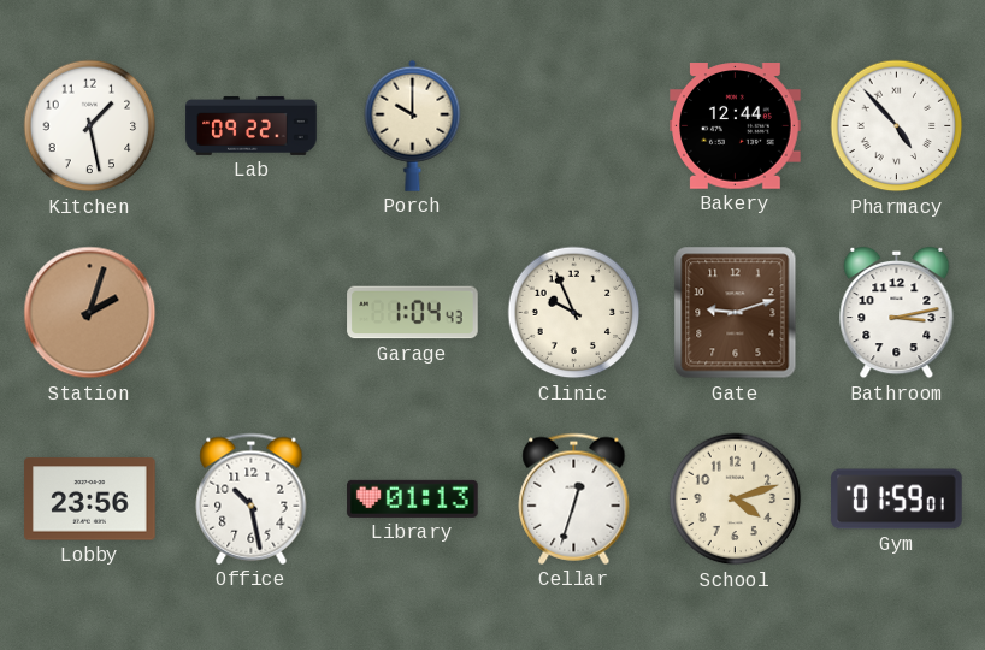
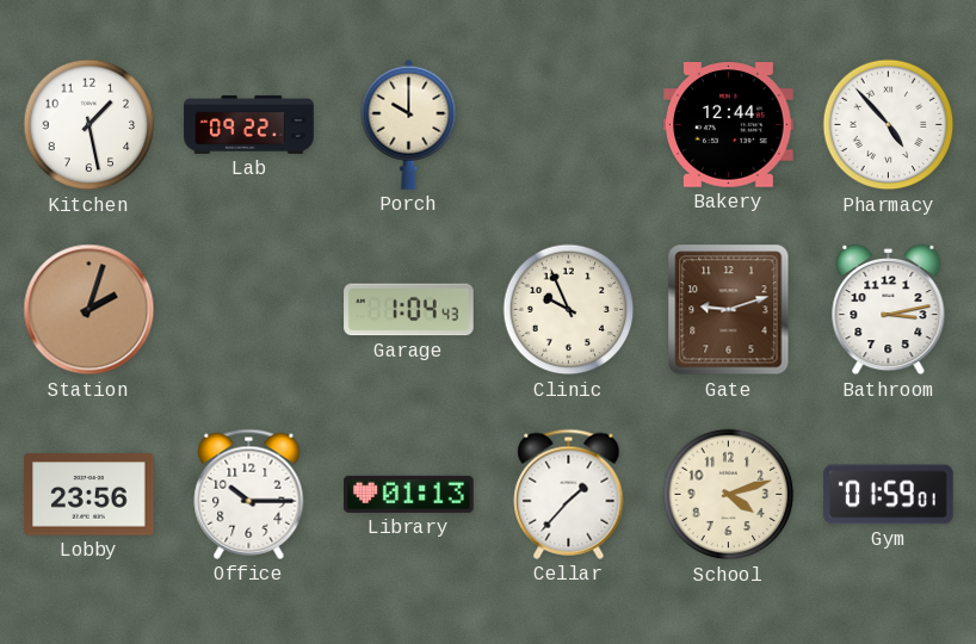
Office: 10:28 -> 10:15 (249, 494)
Cellar: 12:33 -> 1:37 (569, 494)
